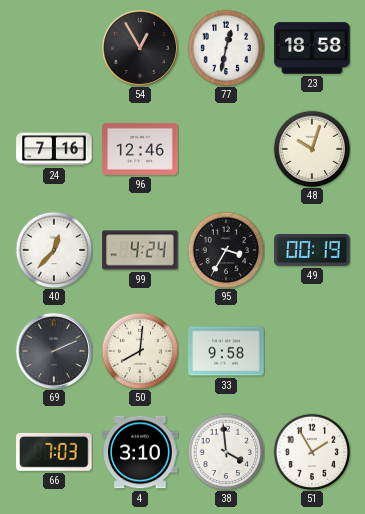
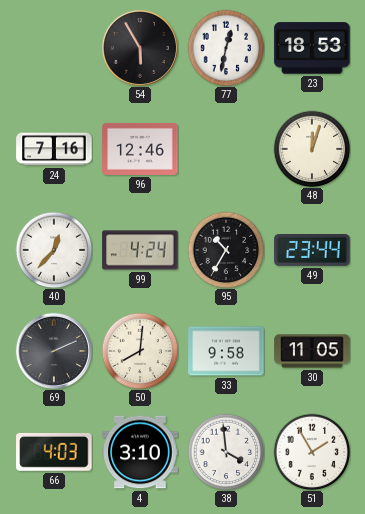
54: 12:55 -> 5:55 (140, 48)
23: 18:58 -> 18:53 (312, 48)
48: 10:03 -> 12:03 (312, 149)
95: 3:35 -> 10:35 (226, 250)
49: 00:19 -> 23:44 (312, 251)
30: none -> 11:05 (312, 351)
66: 7:03 -> 4:03 (54, 452)
